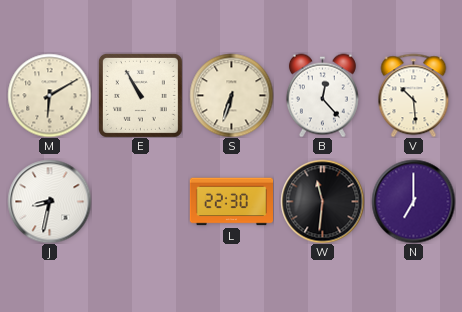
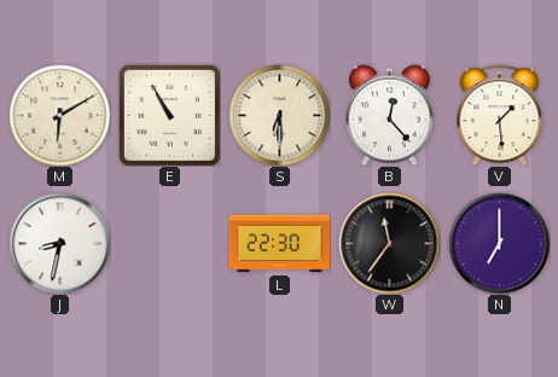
S: 6:33 -> 6:30 (279, 115)
V: 10:29 -> 1:29 (500, 115)
W: 11:31 -> 11:36 (389, 243)
